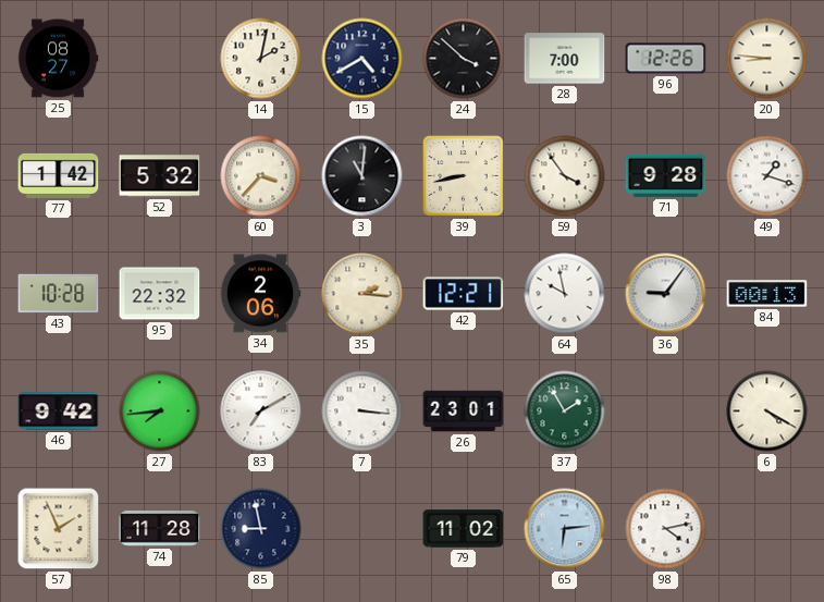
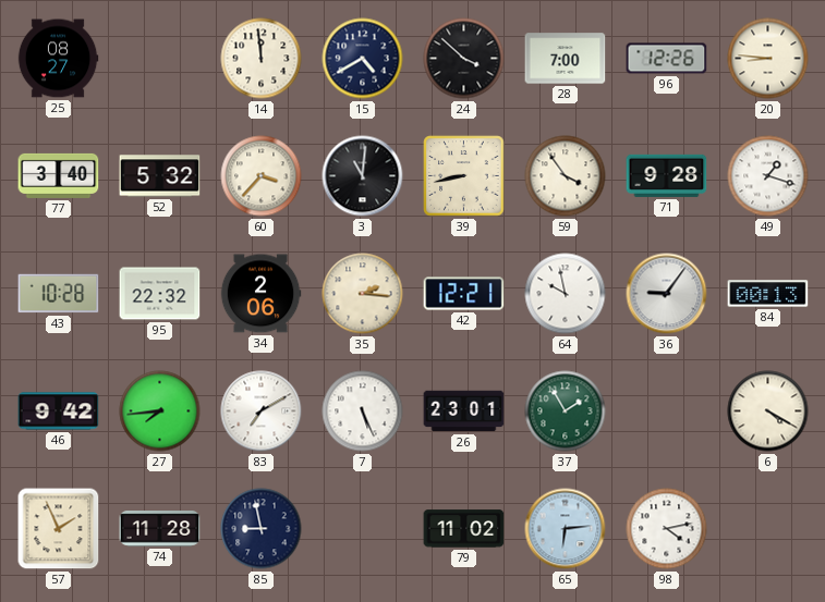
14: 2:02 -> 11:59 (262, 59)
77: 1:42 -> 3:40 (59, 175)
7: 3:16 -> 5:26 (363, 411)
